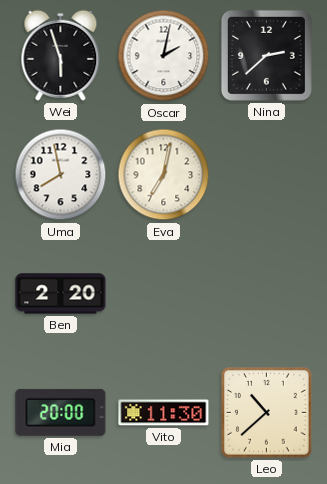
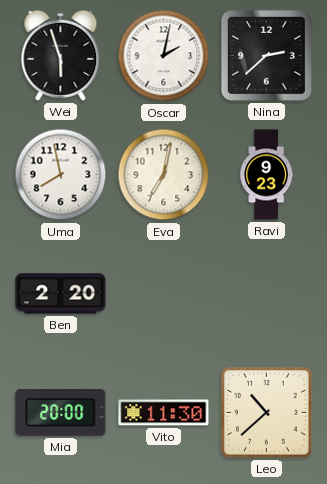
Ravi: none -> 9:23 (266, 175)
